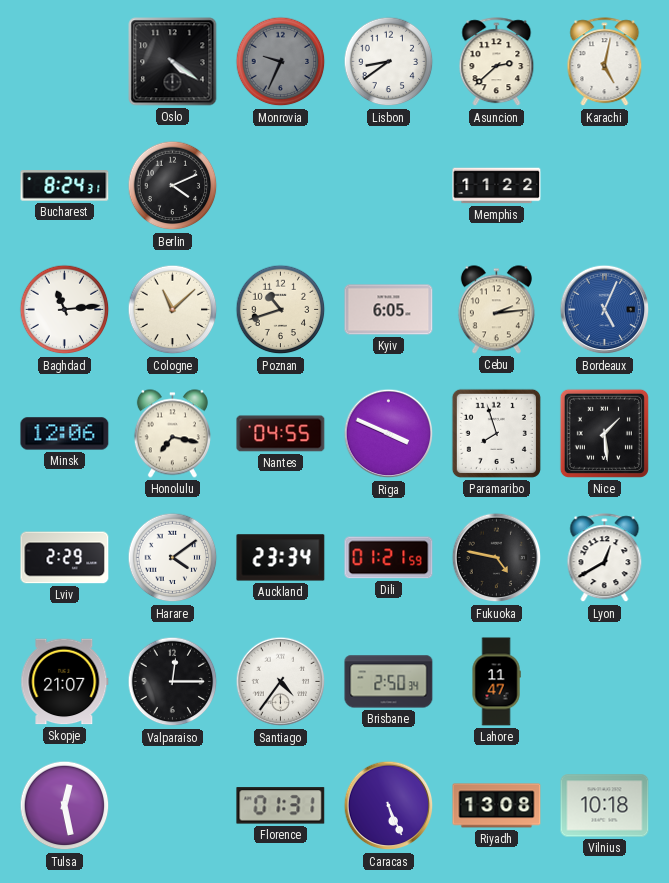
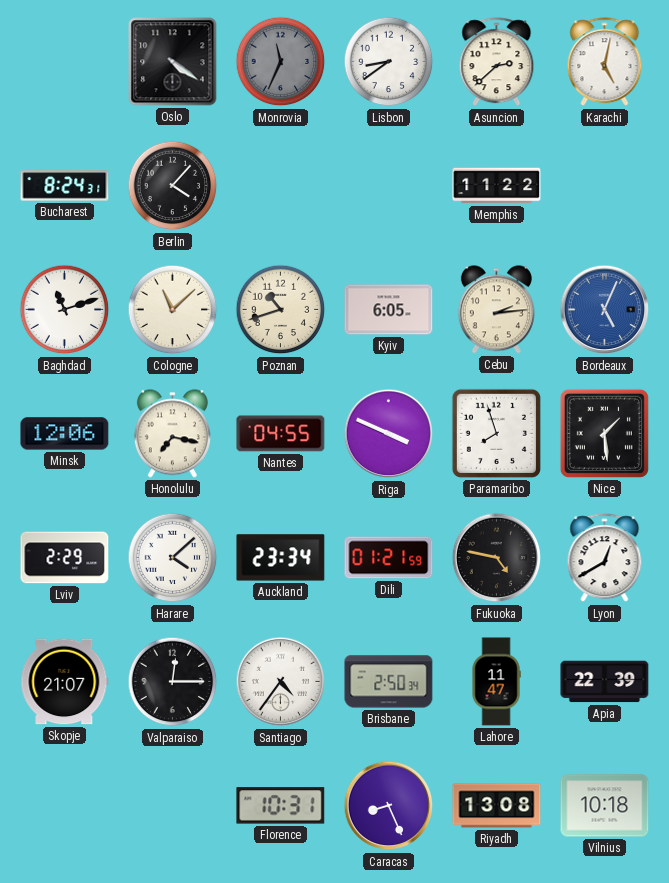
Monrovia: 9:34 -> 11:34 (281, 62)
Berlin: 4:11 -> 4:07 (173, 186)
Baghdad: 11:14 -> 11:12 (65, 310)
Harare: 4:09 -> 4:08 (173, 558)
Apia: none -> 22:39 (605, 682)
Tulsa: 12:28 -> none (65, 806)
Florence: 01:31 -> 10:31 (281, 806)
Caracas: 5:26 -> 8:26 (389, 806)
